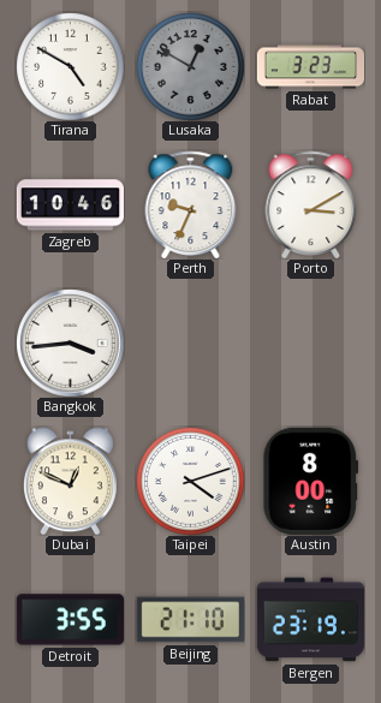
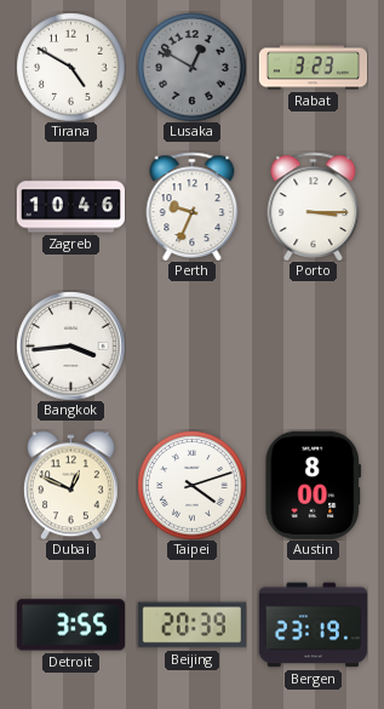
Porto: 3:10 -> 3:15 (314, 206)
Beijing: 21:10 -> 20:39 (191, 625)
